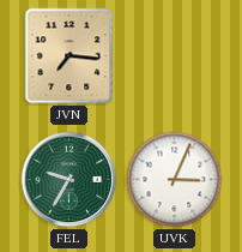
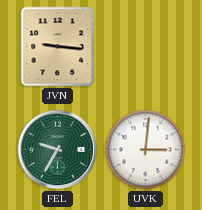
JVN: 7:16 -> 9:16 (58, 47)
UVK: 3:04 -> 3:01 (146, 150)
